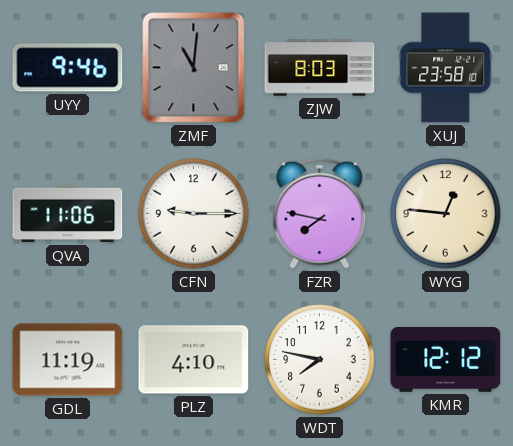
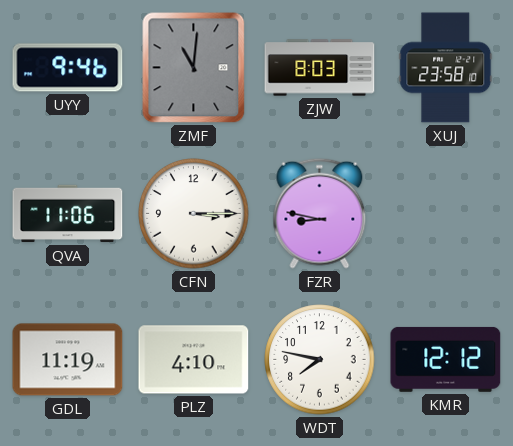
CFN: 9:15 -> 3:15 (194, 214)
FZR: 7:47 -> 8:47 (320, 213)
WYG: 12:46 -> none (446, 214)
